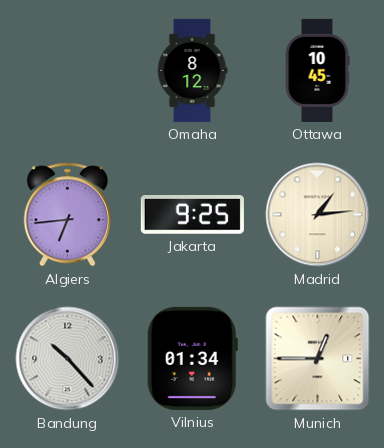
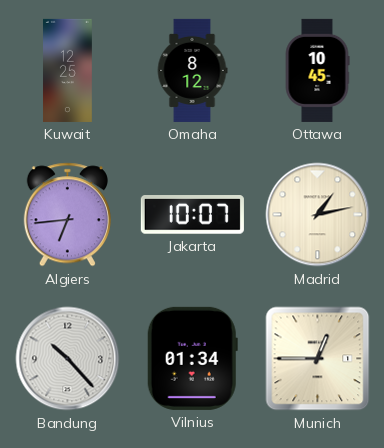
Kuwait: none -> 12:25 (68, 70)
Jakarta: 9:25 -> 10:07 (192, 215)
Madrid: 1:14 -> 1:13 (318, 215)
